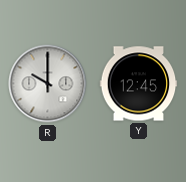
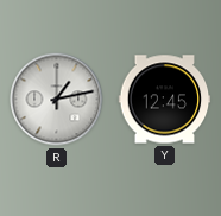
R: 10:00 -> 1:13 (57, 100)
